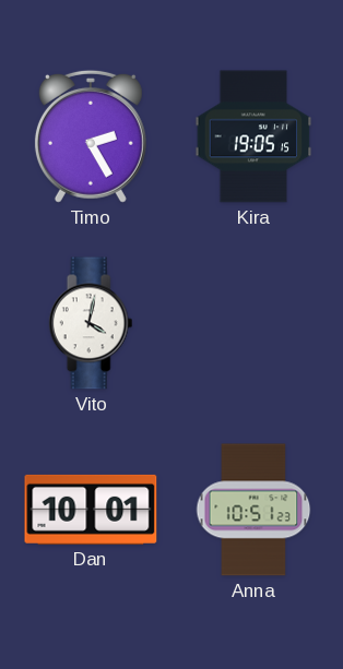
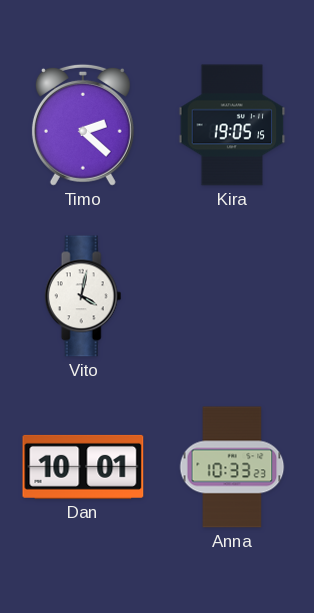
Timo: 2:25 -> 2:22 (83, 125)
Anna: 10:51 -> 10:33 (232, 467)
